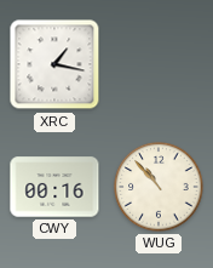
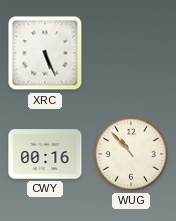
XRC: 1:17 -> 5:26 (45, 53)
